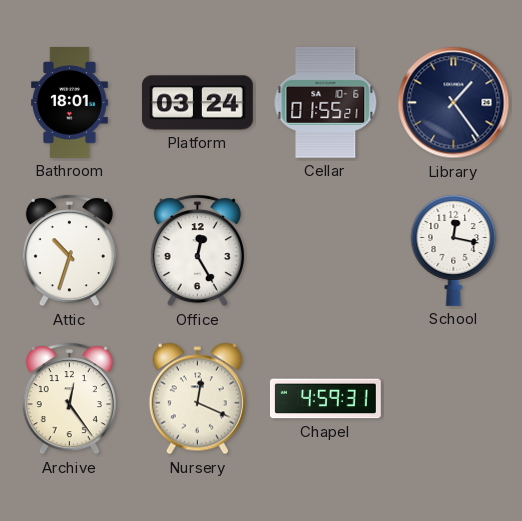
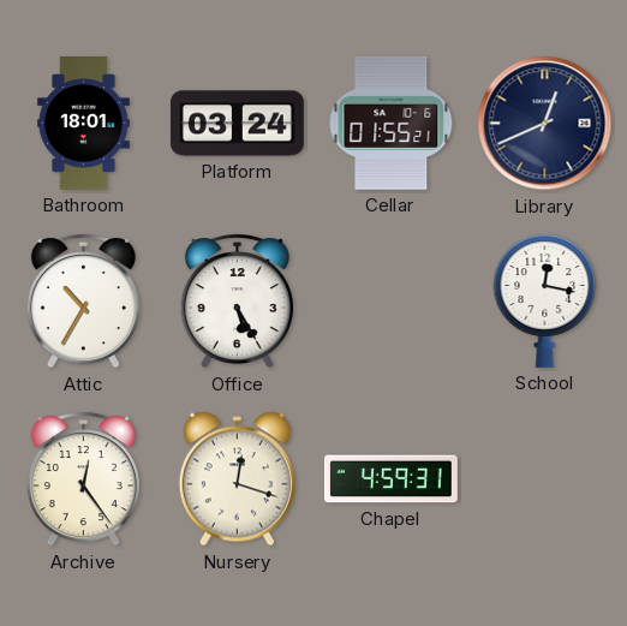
Library: 1:24 -> 12:41 (545, 124)
Attic: 10:33 -> 10:35 (83, 302)
Office: 12:25 -> 5:25 (237, 302)
Nursery: 12:19 -> 12:18 (237, 479)
